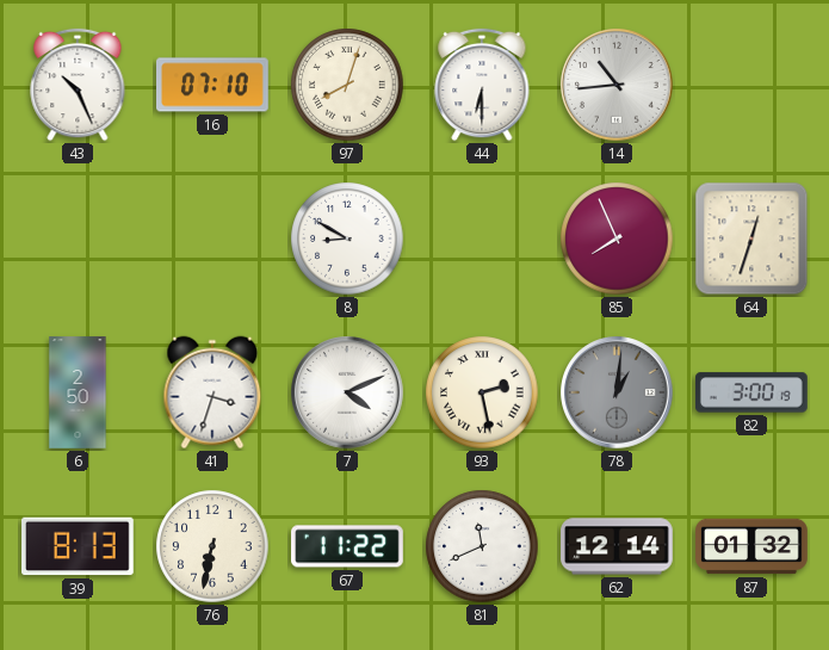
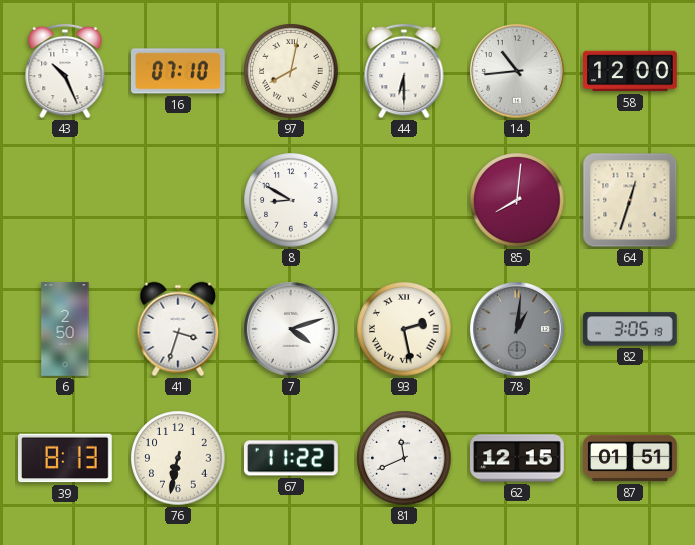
97: 8:03 -> 8:02 (291, 71)
58: none -> 12:00 (630, 71)
85: 7:56 -> 8:01 (517, 200)
7: 4:11 -> 4:12 (291, 329)
82: 3:00 -> 3:05 (631, 329)
62: 12:14 -> 12:15 (517, 458)
87: 01:32 -> 01:51 (630, 458)
